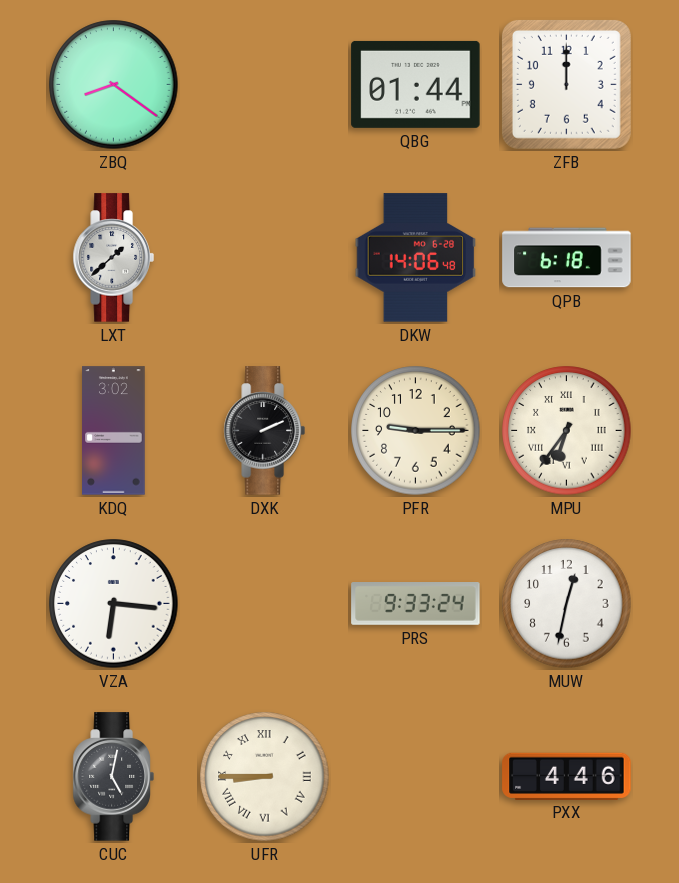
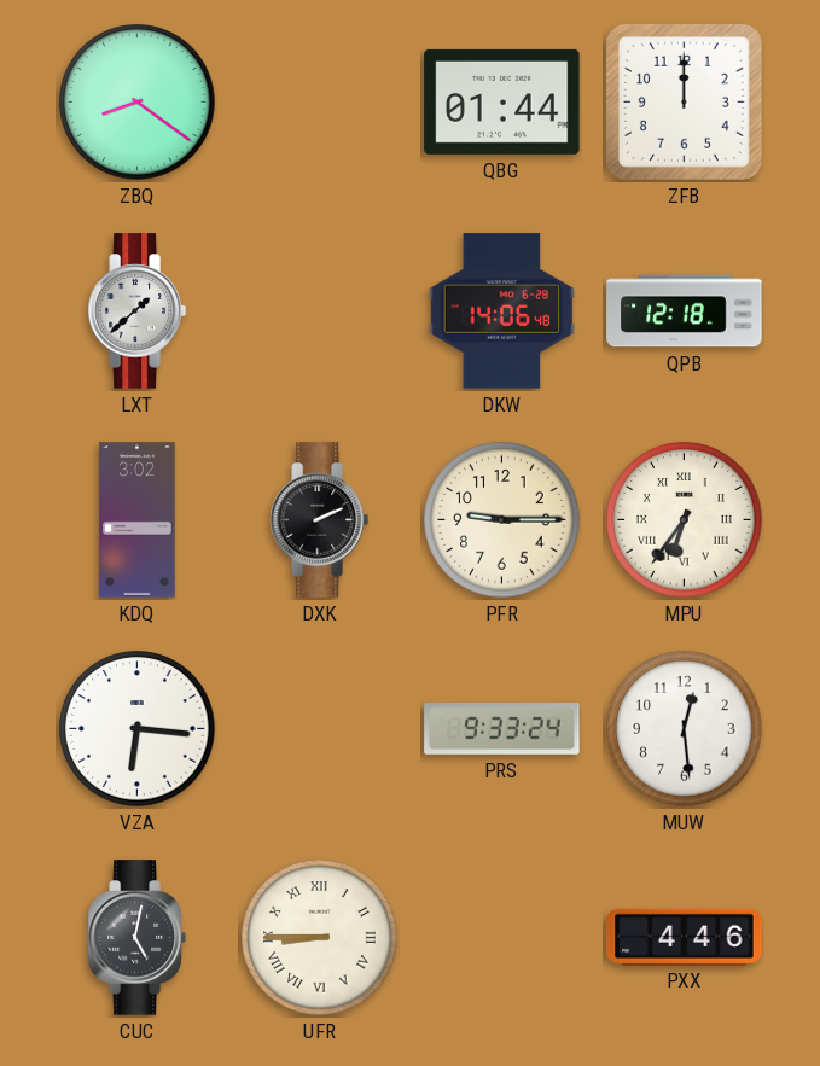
QPB: 6:18 -> 12:18 (685, 311)
MUW: 12:32 -> 12:29 (685, 729)
